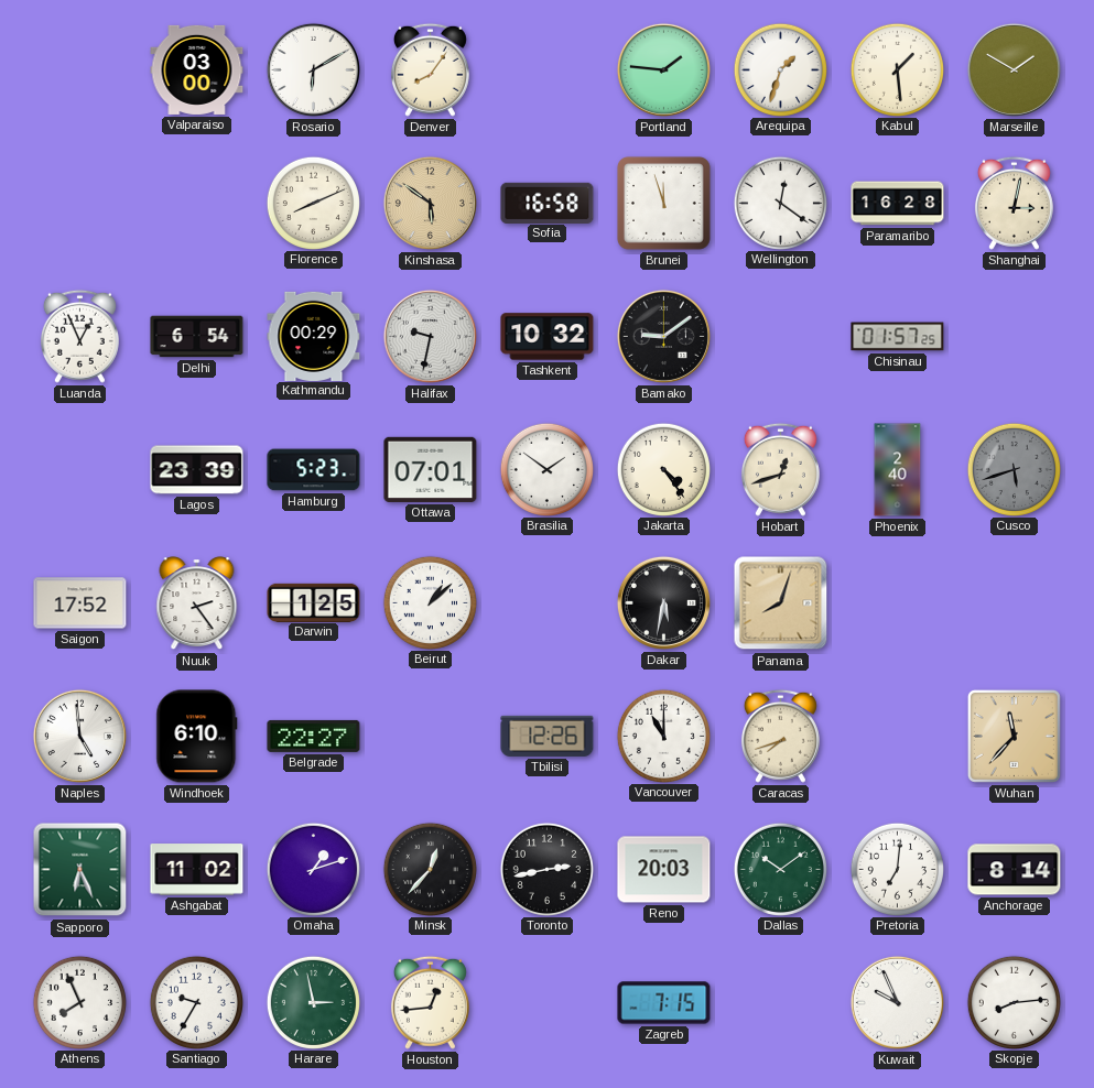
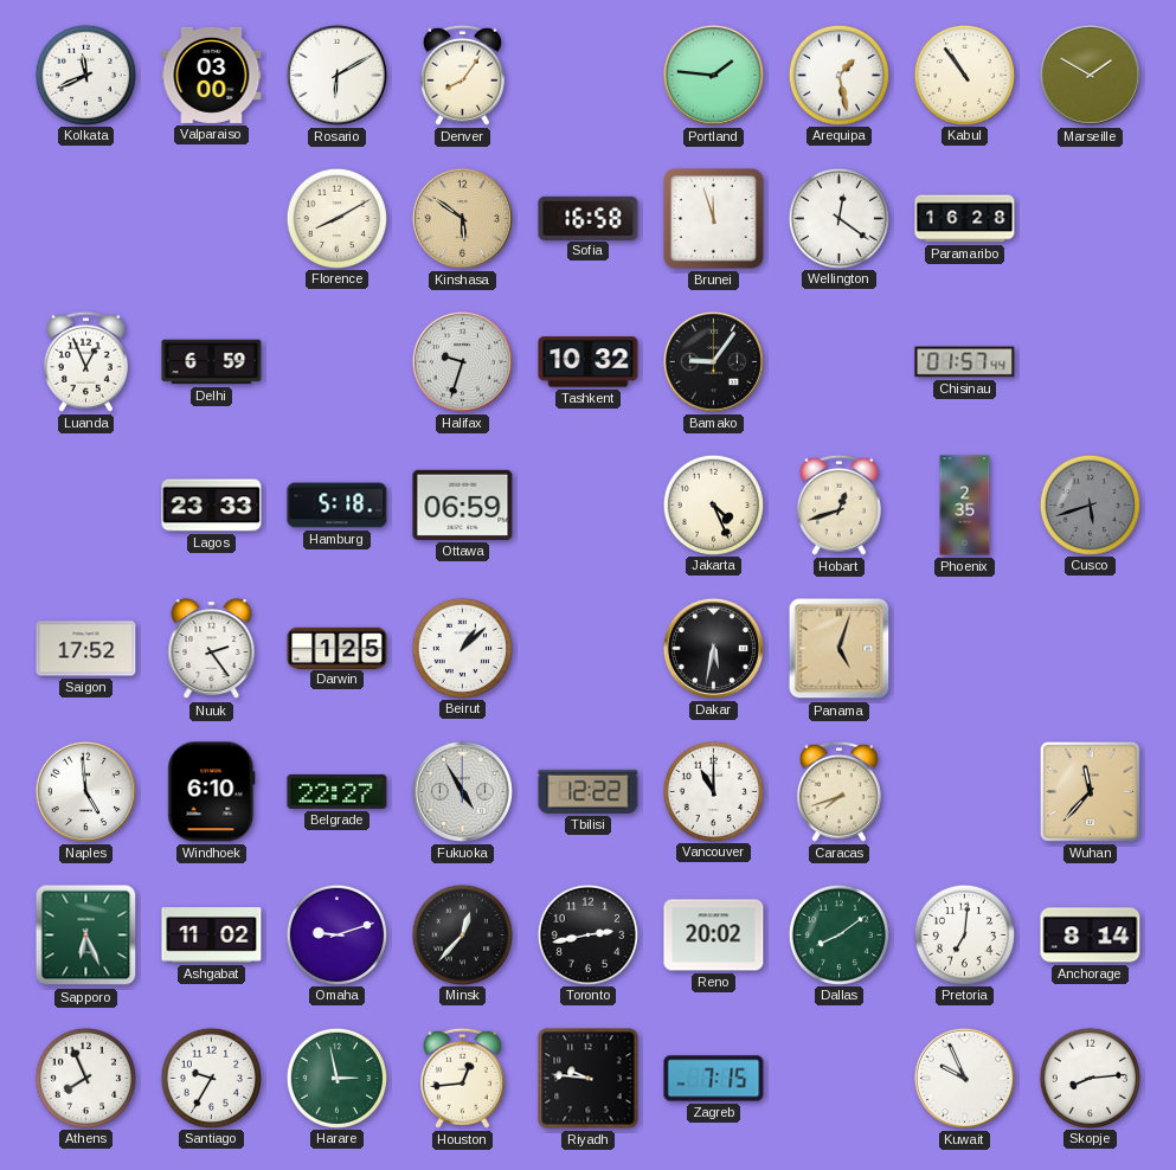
Kolkata: none -> 11:41 (85, 75)
Arequipa: 1:33 -> 1:28 (838, 75)
Kabul: 1:29 -> 10:54 (964, 75)
Florence: 8:11 -> 8:10 (336, 218)
Shanghai: 3:02 -> none (1014, 203)
Delhi: 6:54 -> 6:59 (212, 362)
Kathmandu: 00:29 -> none (314, 336)
Halifax: 9:32 -> 9:33 (462, 361)
Bamako: 9:09 -> 9:06 (713, 361)
Chisinau: 01:57:25 -> 01:57:44 (965, 362)
Lagos: 23:39 -> 23:33 (212, 506)
Hamburg: 5:23 -> 5:18 (338, 506)
Ottawa: 07:01 -> 06:59 (463, 504)
Brasilia: 1:51 -> none (546, 469)
Jakarta: 4:24 -> 4:26 (713, 504)
Phoenix: 2:40 -> 2:35 (965, 506)
Panama: 8:03 -> 5:03 (840, 649)
Fukuoka: none -> 4:55 (462, 791)
Tbilisi: 12:26 -> 12:22 (589, 791)
Omaha: 1:12 -> 9:12 (336, 934)
Reno: 20:03 -> 20:02 (714, 936)
Dallas: 10:09 -> 8:09 (838, 934)
Riyadh: none -> 9:46 (589, 1079)
